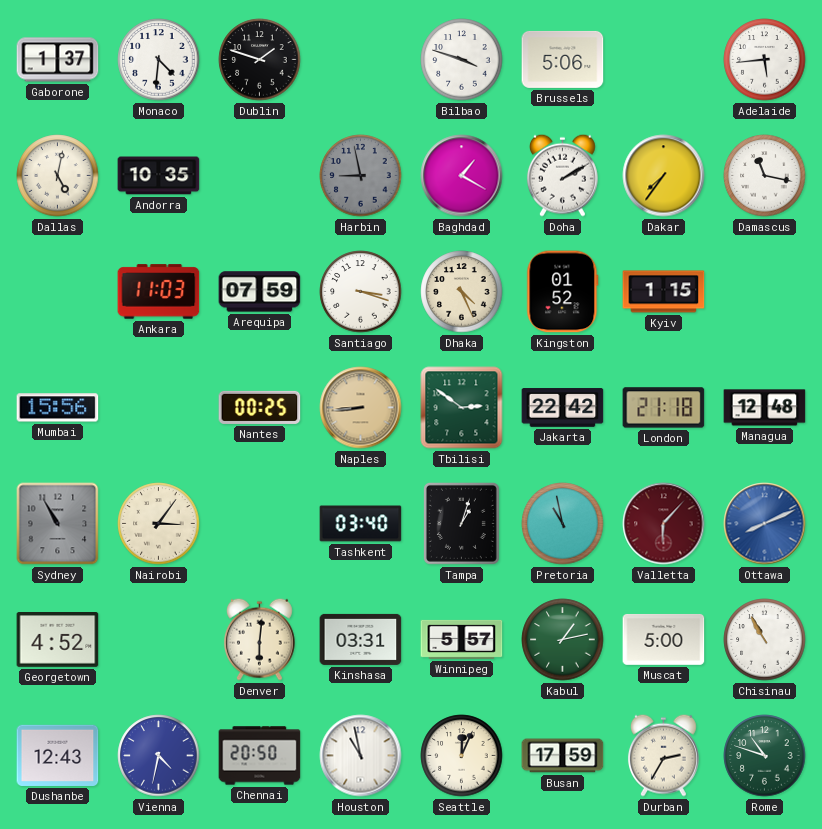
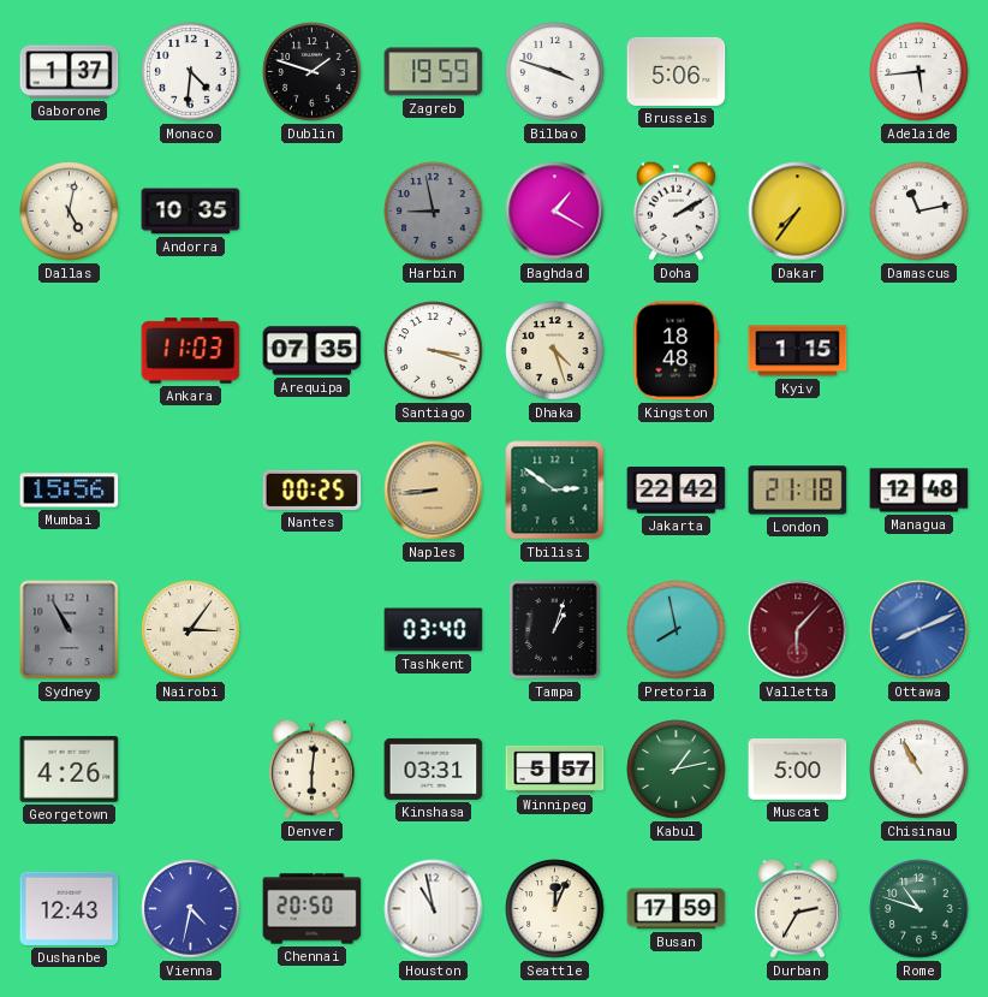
Zagreb: none -> 19:59 (434, 72)
Damascus: 11:17 -> 11:13 (919, 212)
Arequipa: 07:59 -> 07:35 (313, 351)
Dhaka: 4:26 -> 4:27 (555, 351)
Kingston: 01:52 -> 18:48 (677, 351)
Pretoria: 10:58 -> 7:58 (677, 630)
Georgetown: 4:52 -> 4:26 (70, 770)
